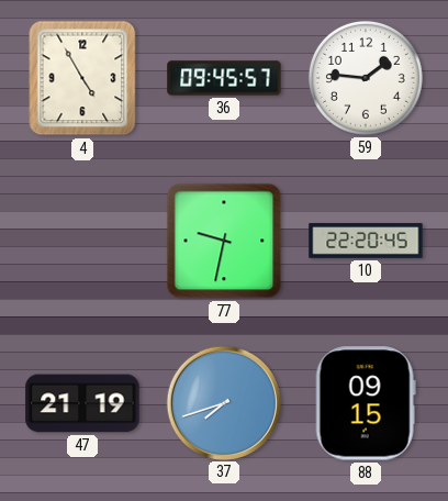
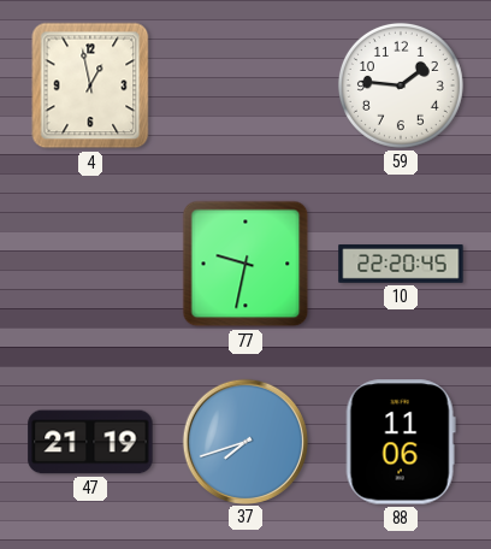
4: 4:55 -> 12:58 (90, 85)
36: 09:45 -> none (224, 78)
88: 09:15 -> 11:06 (401, 442)
